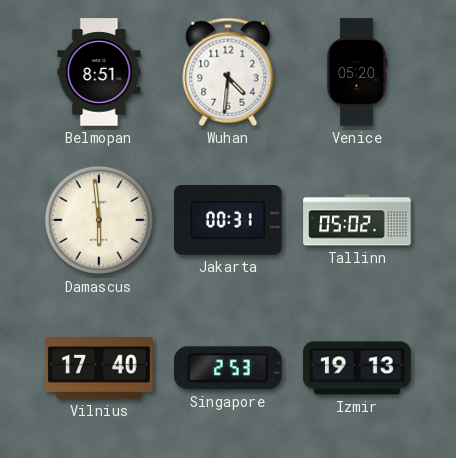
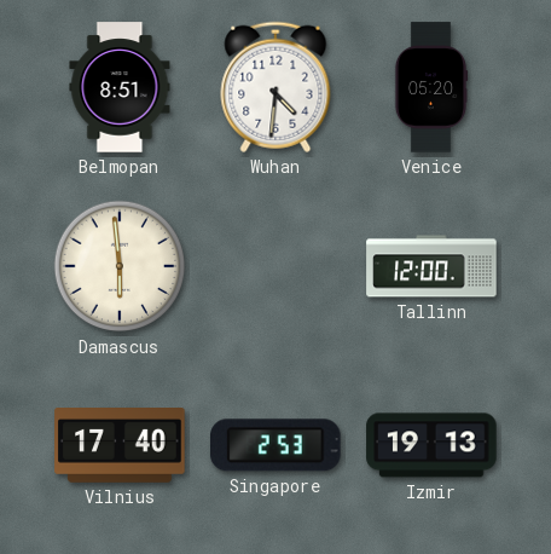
Jakarta: 00:31 -> none (228, 221)
Tallinn: 05:02 -> 12:00 (431, 266)
